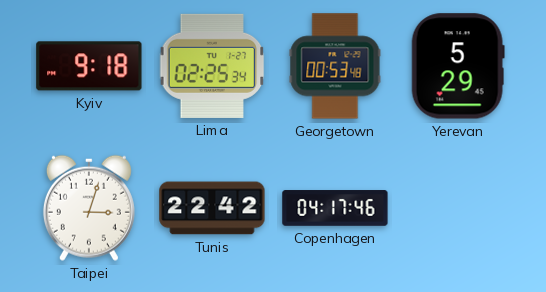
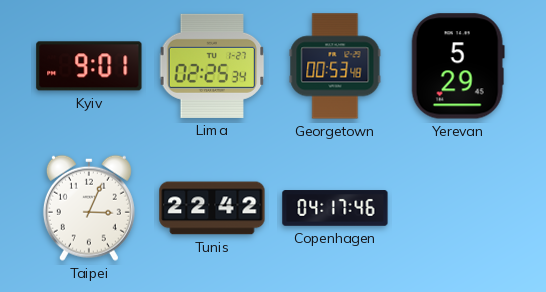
Kyiv: 9:18 -> 9:01 (89, 66)
Taipei: 3:03 -> 3:04 (89, 208)
